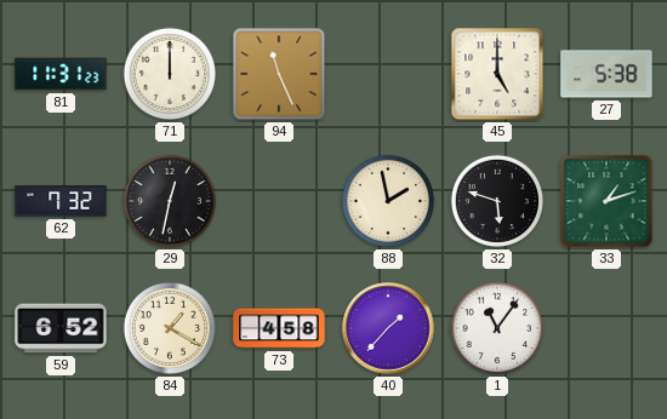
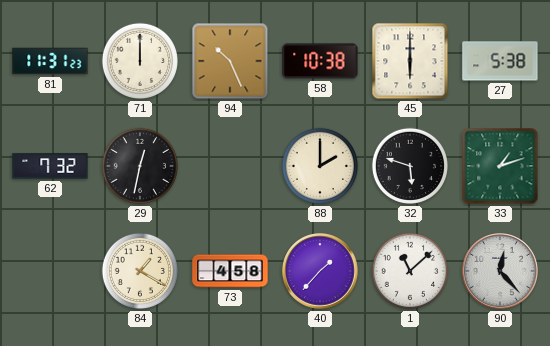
94: 11:26 -> 10:26 (230, 61)
58: none -> 10:38 (320, 61)
45: 5:00 -> 6:00 (410, 61)
88: 1:58 -> 2:00 (320, 166)
59: 6:52 -> none (61, 328)
1: 11:06 -> 11:08 (410, 271)
90: none -> 12:23 (501, 272)
